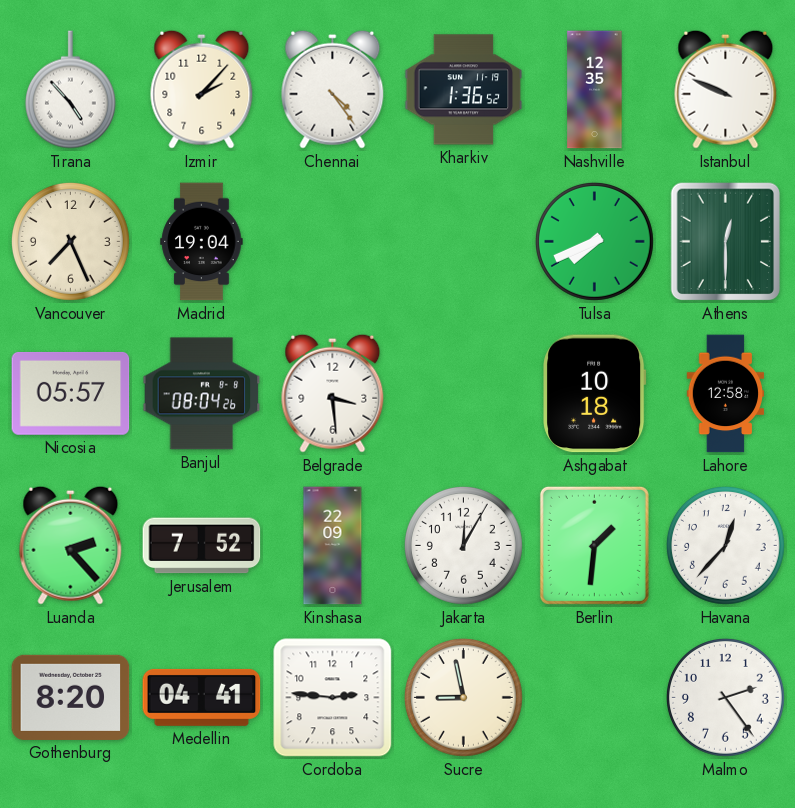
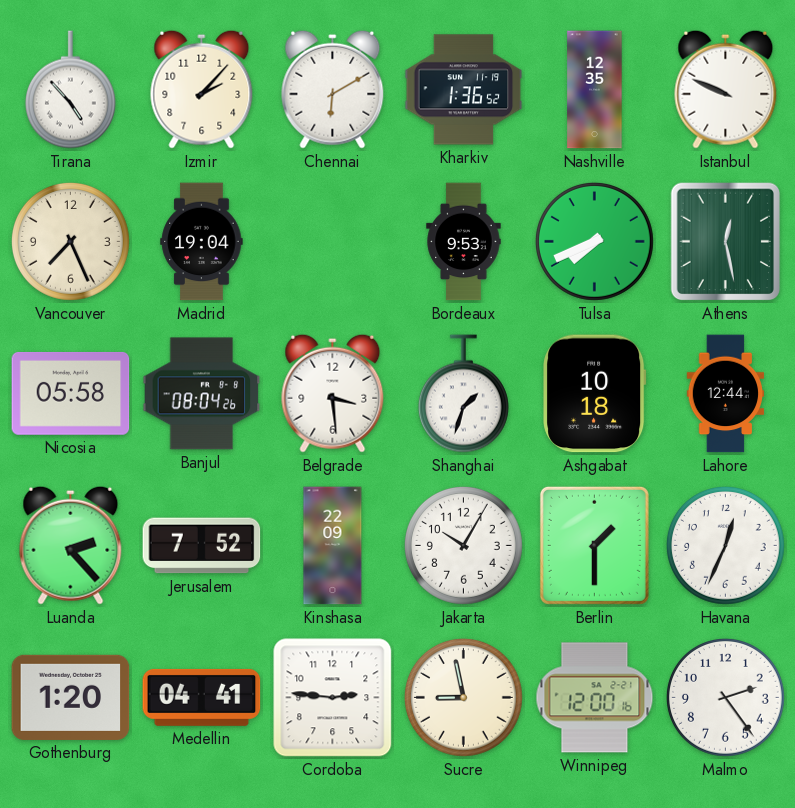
Chennai: 4:24 -> 6:10 (333, 89)
Bordeaux: none -> 9:53 (464, 242)
Athens: 12:30 -> 12:28 (726, 242)
Nicosia: 05:57 -> 05:58 (71, 393)
Shanghai: none -> 1:33 (463, 394)
Lahore: 12:58 -> 12:44 (726, 394)
Jakarta: 12:05 -> 10:05 (463, 545)
Berlin: 1:31 -> 1:30 (594, 545)
Havana: 12:37 -> 12:34 (725, 545)
Gothenburg: 8:20 -> 1:20 (71, 697)
Winnipeg: none -> 12:00 (595, 698)
